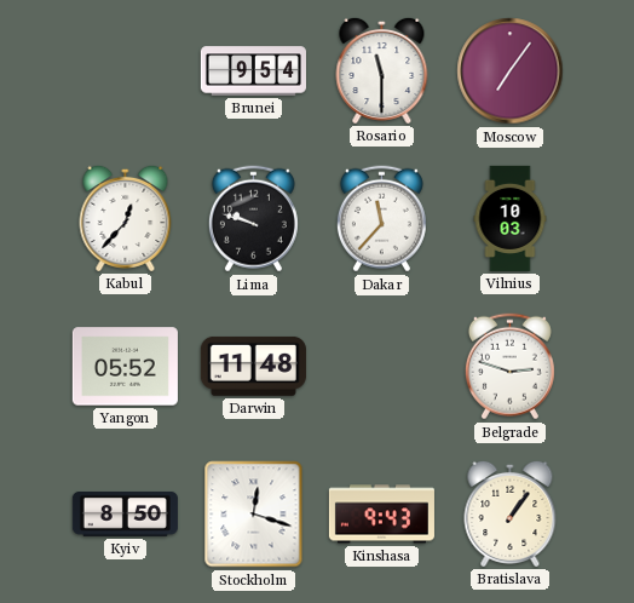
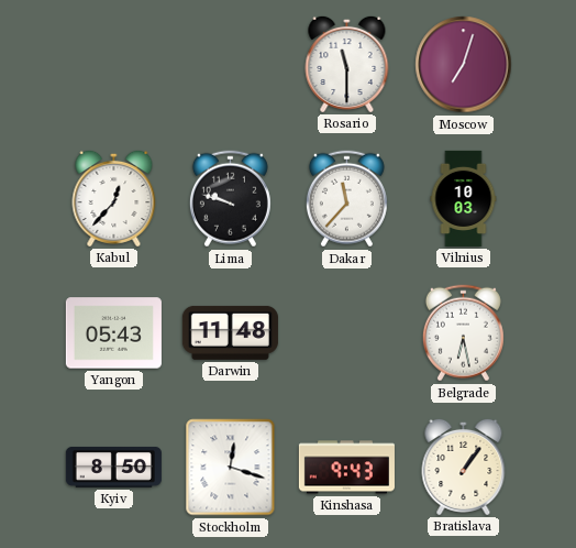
Brunei: 9:54 -> none (253, 71)
Moscow: 7:06 -> 7:03 (464, 65)
Yangon: 05:52 -> 05:43 (113, 333)
Belgrade: 2:48 -> 6:28 (463, 333)
